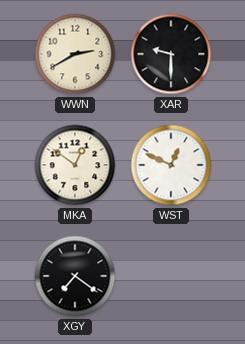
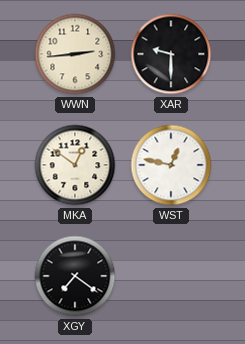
WWN: 2:40 -> 2:44 (75, 54)
WST: 12:49 -> 12:47 (171, 165)
